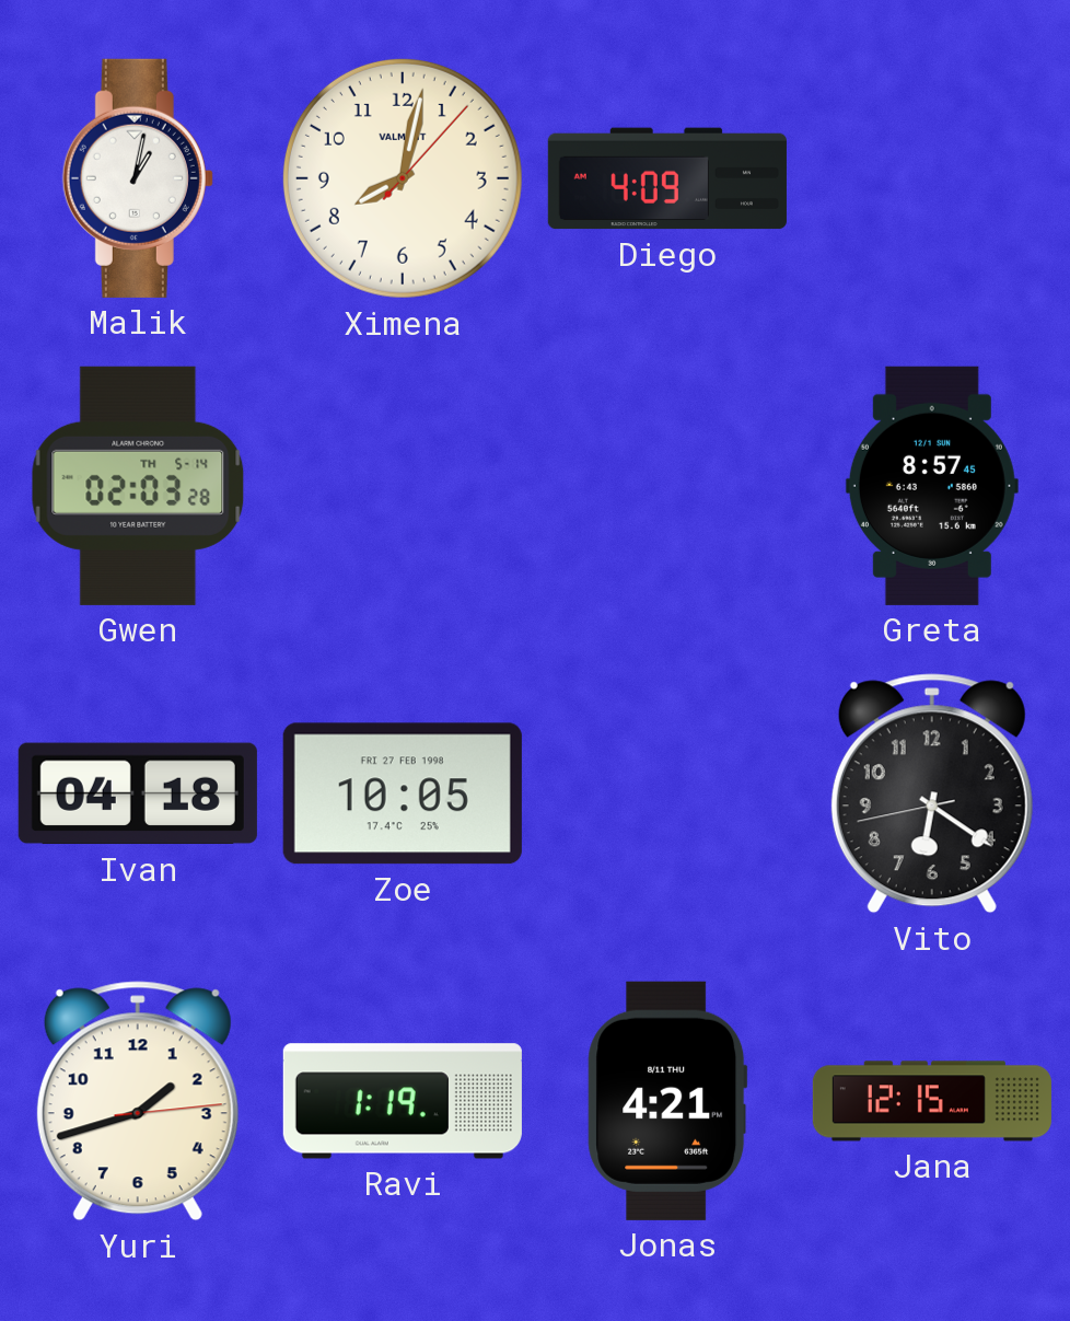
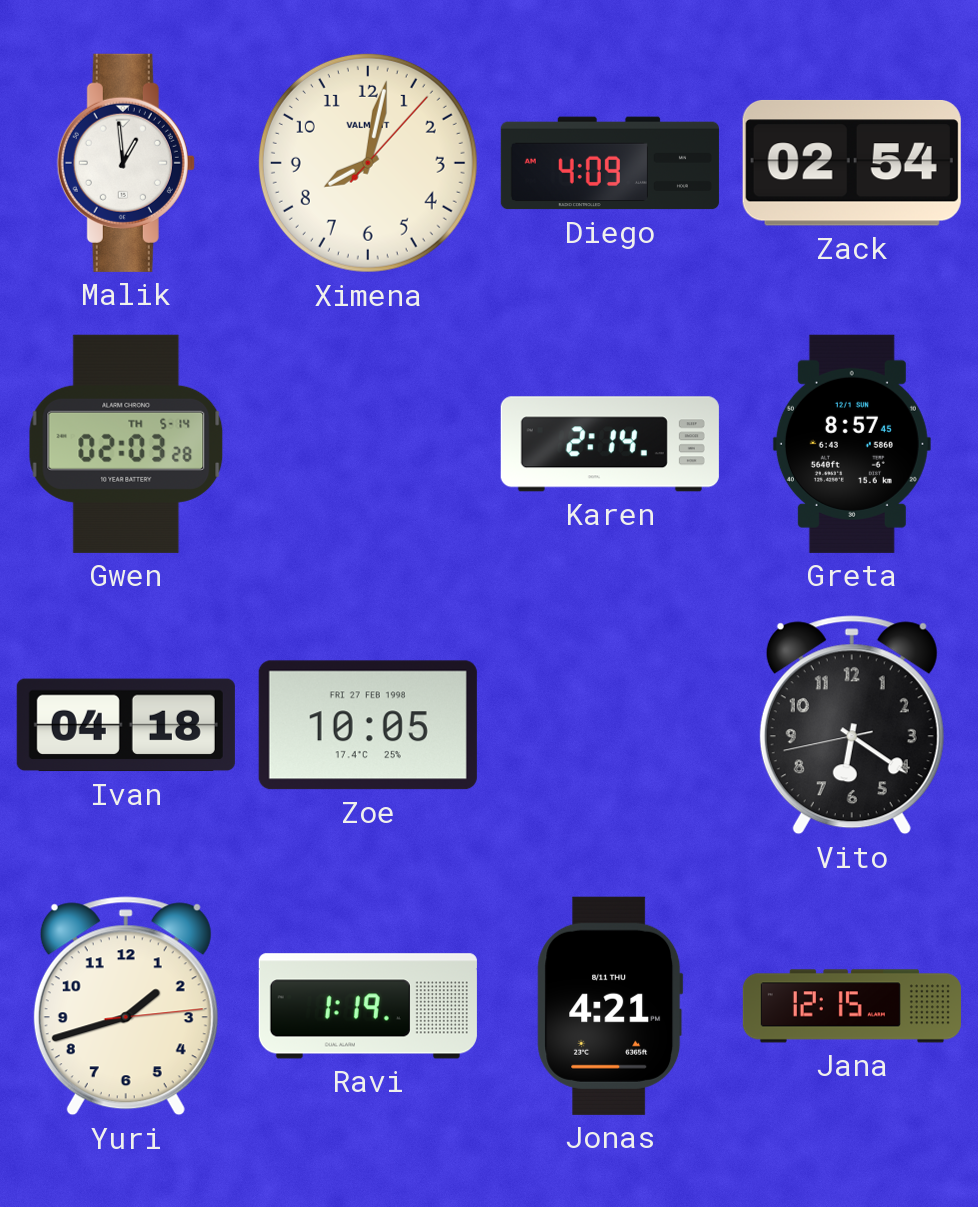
Malik: 1:02 -> 12:59 (126, 163)
Zack: none -> 02:54 (852, 163)
Karen: none -> 2:14 (610, 444)
